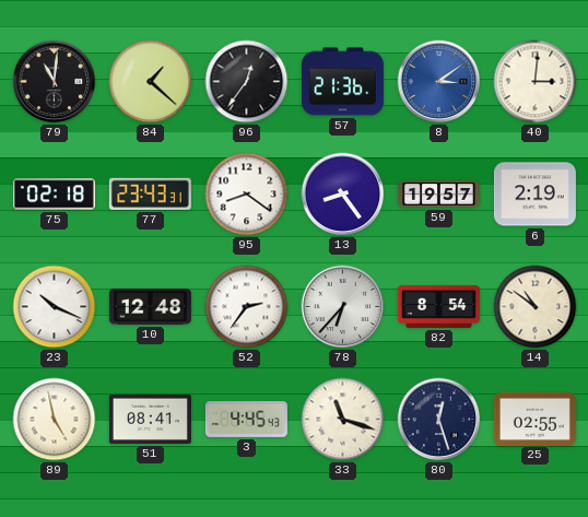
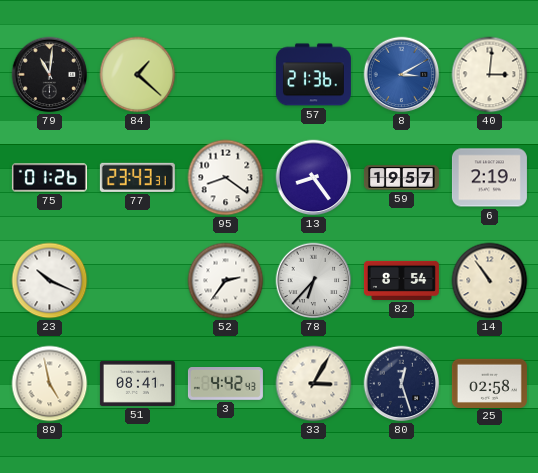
96: 12:36 -> none (247, 82)
8: 3:09 -> 3:10 (402, 75)
75: 02:18 -> 01:26 (49, 178)
10: 12:48 -> none (150, 306)
14: 10:51 -> 10:54 (490, 281)
3: 4:45 -> 4:42 (225, 384)
33: 11:18 -> 3:05 (314, 384)
25: 02:55 -> 02:58 (489, 383)
